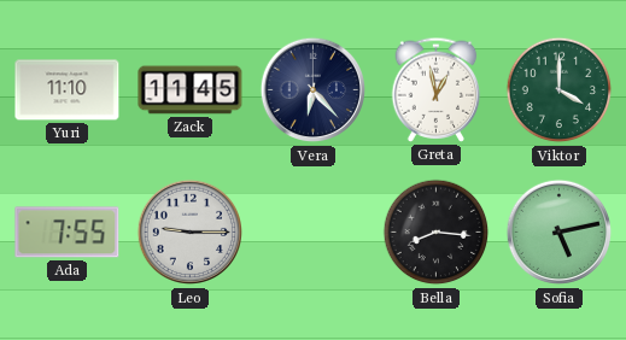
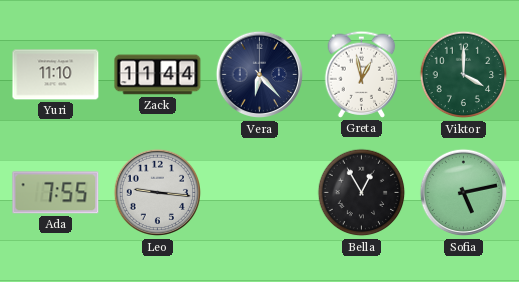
Zack: 11:45 -> 11:44 (158, 75)
Leo: 9:15 -> 9:16 (158, 193)
Bella: 8:16 -> 12:55 (362, 193)
